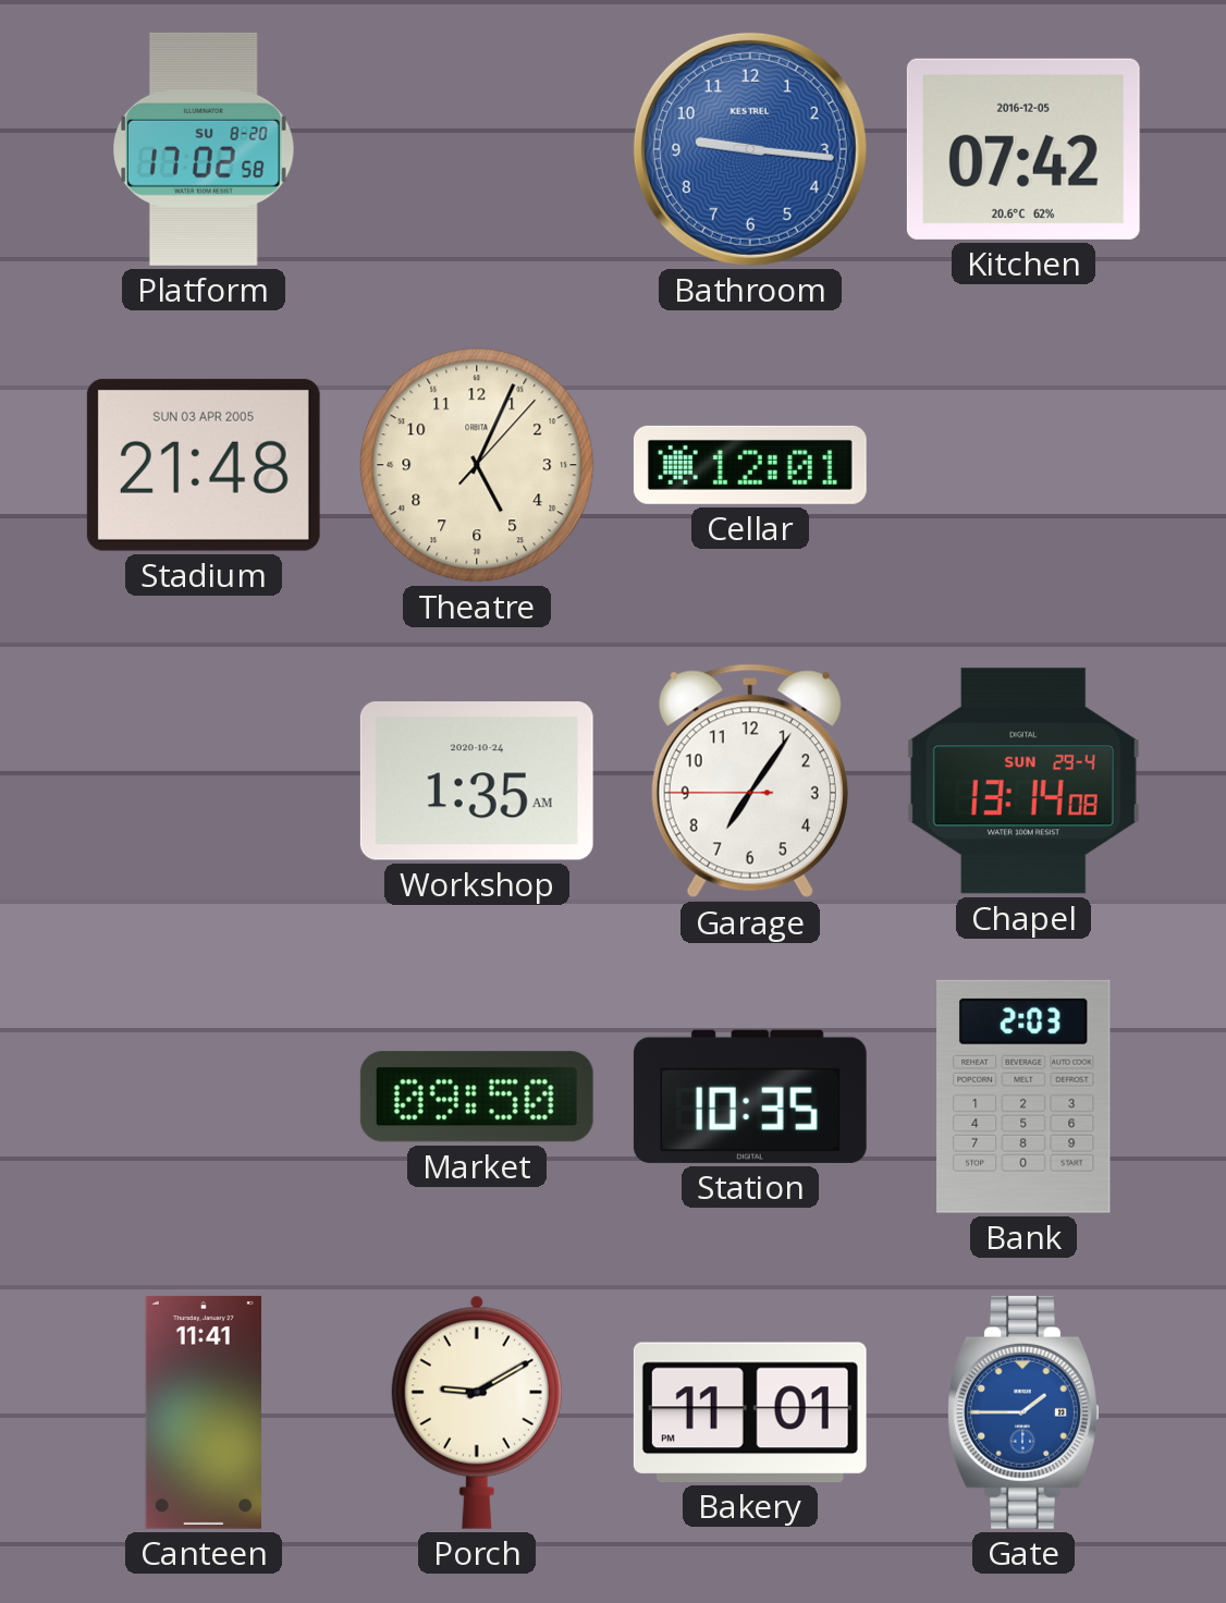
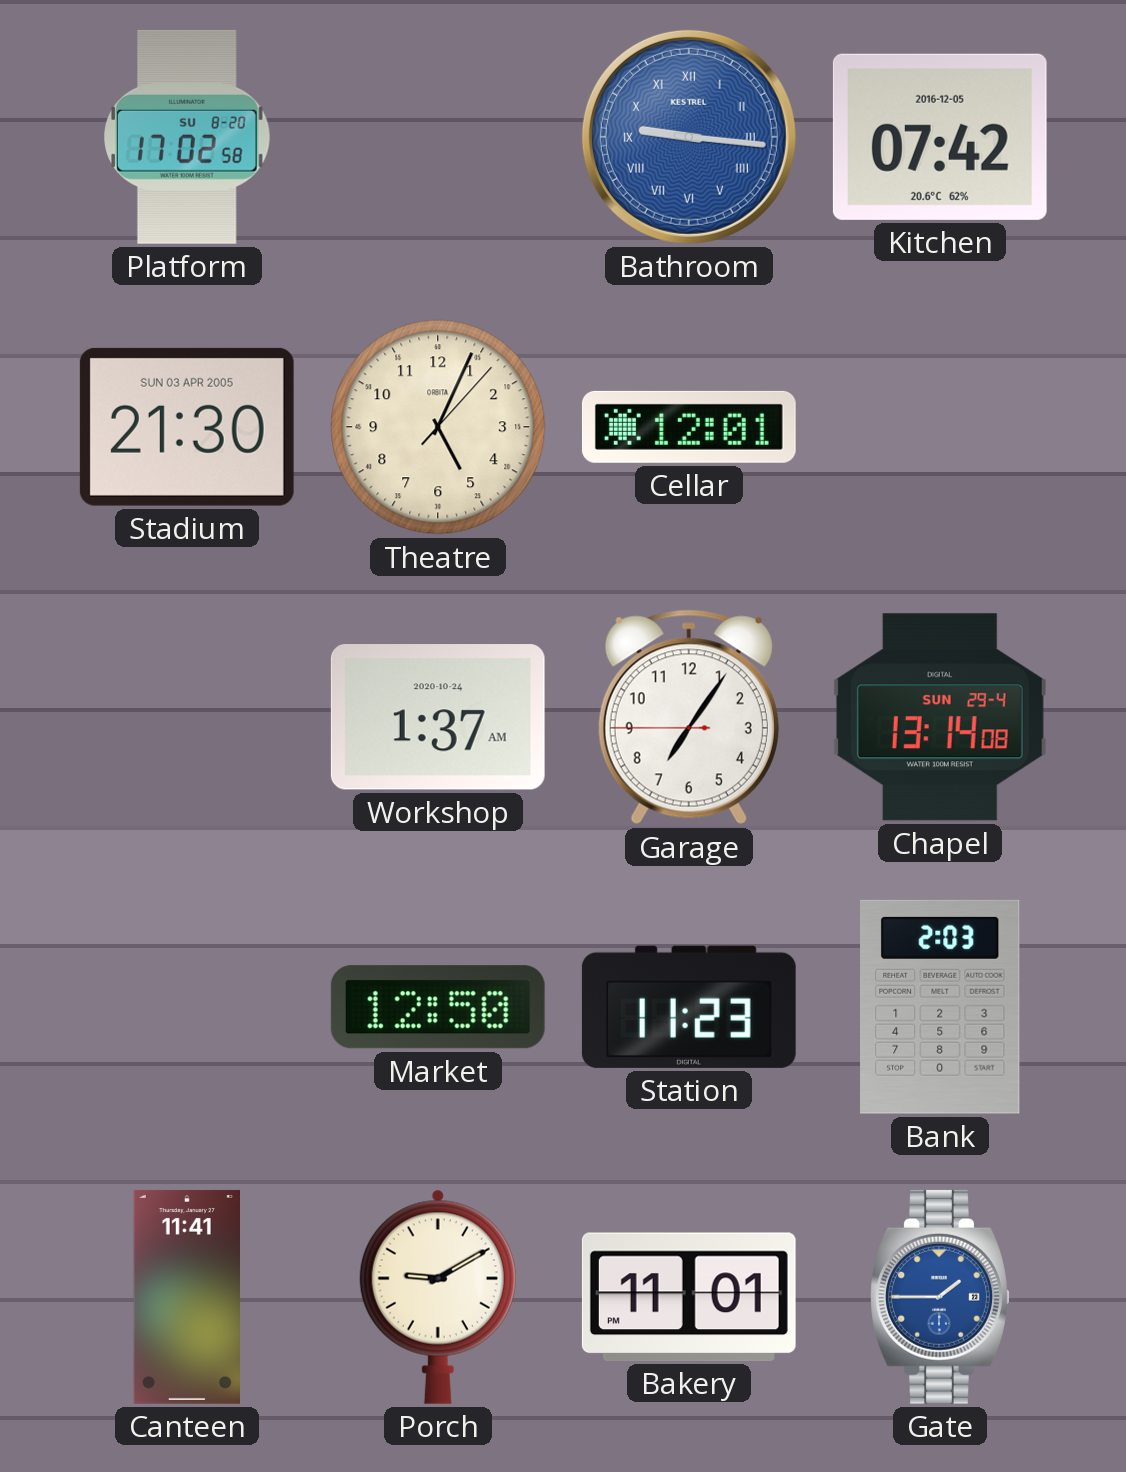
Bathroom numerals: Arabic -> Roman (689, 137)
Stadium: 21:48 -> 21:30 (187, 427)
Workshop: 1:35 -> 1:37 (438, 717)
Market: 09:50 -> 12:50 (438, 1007)
Station: 10:35 -> 11:23 (689, 1007)
